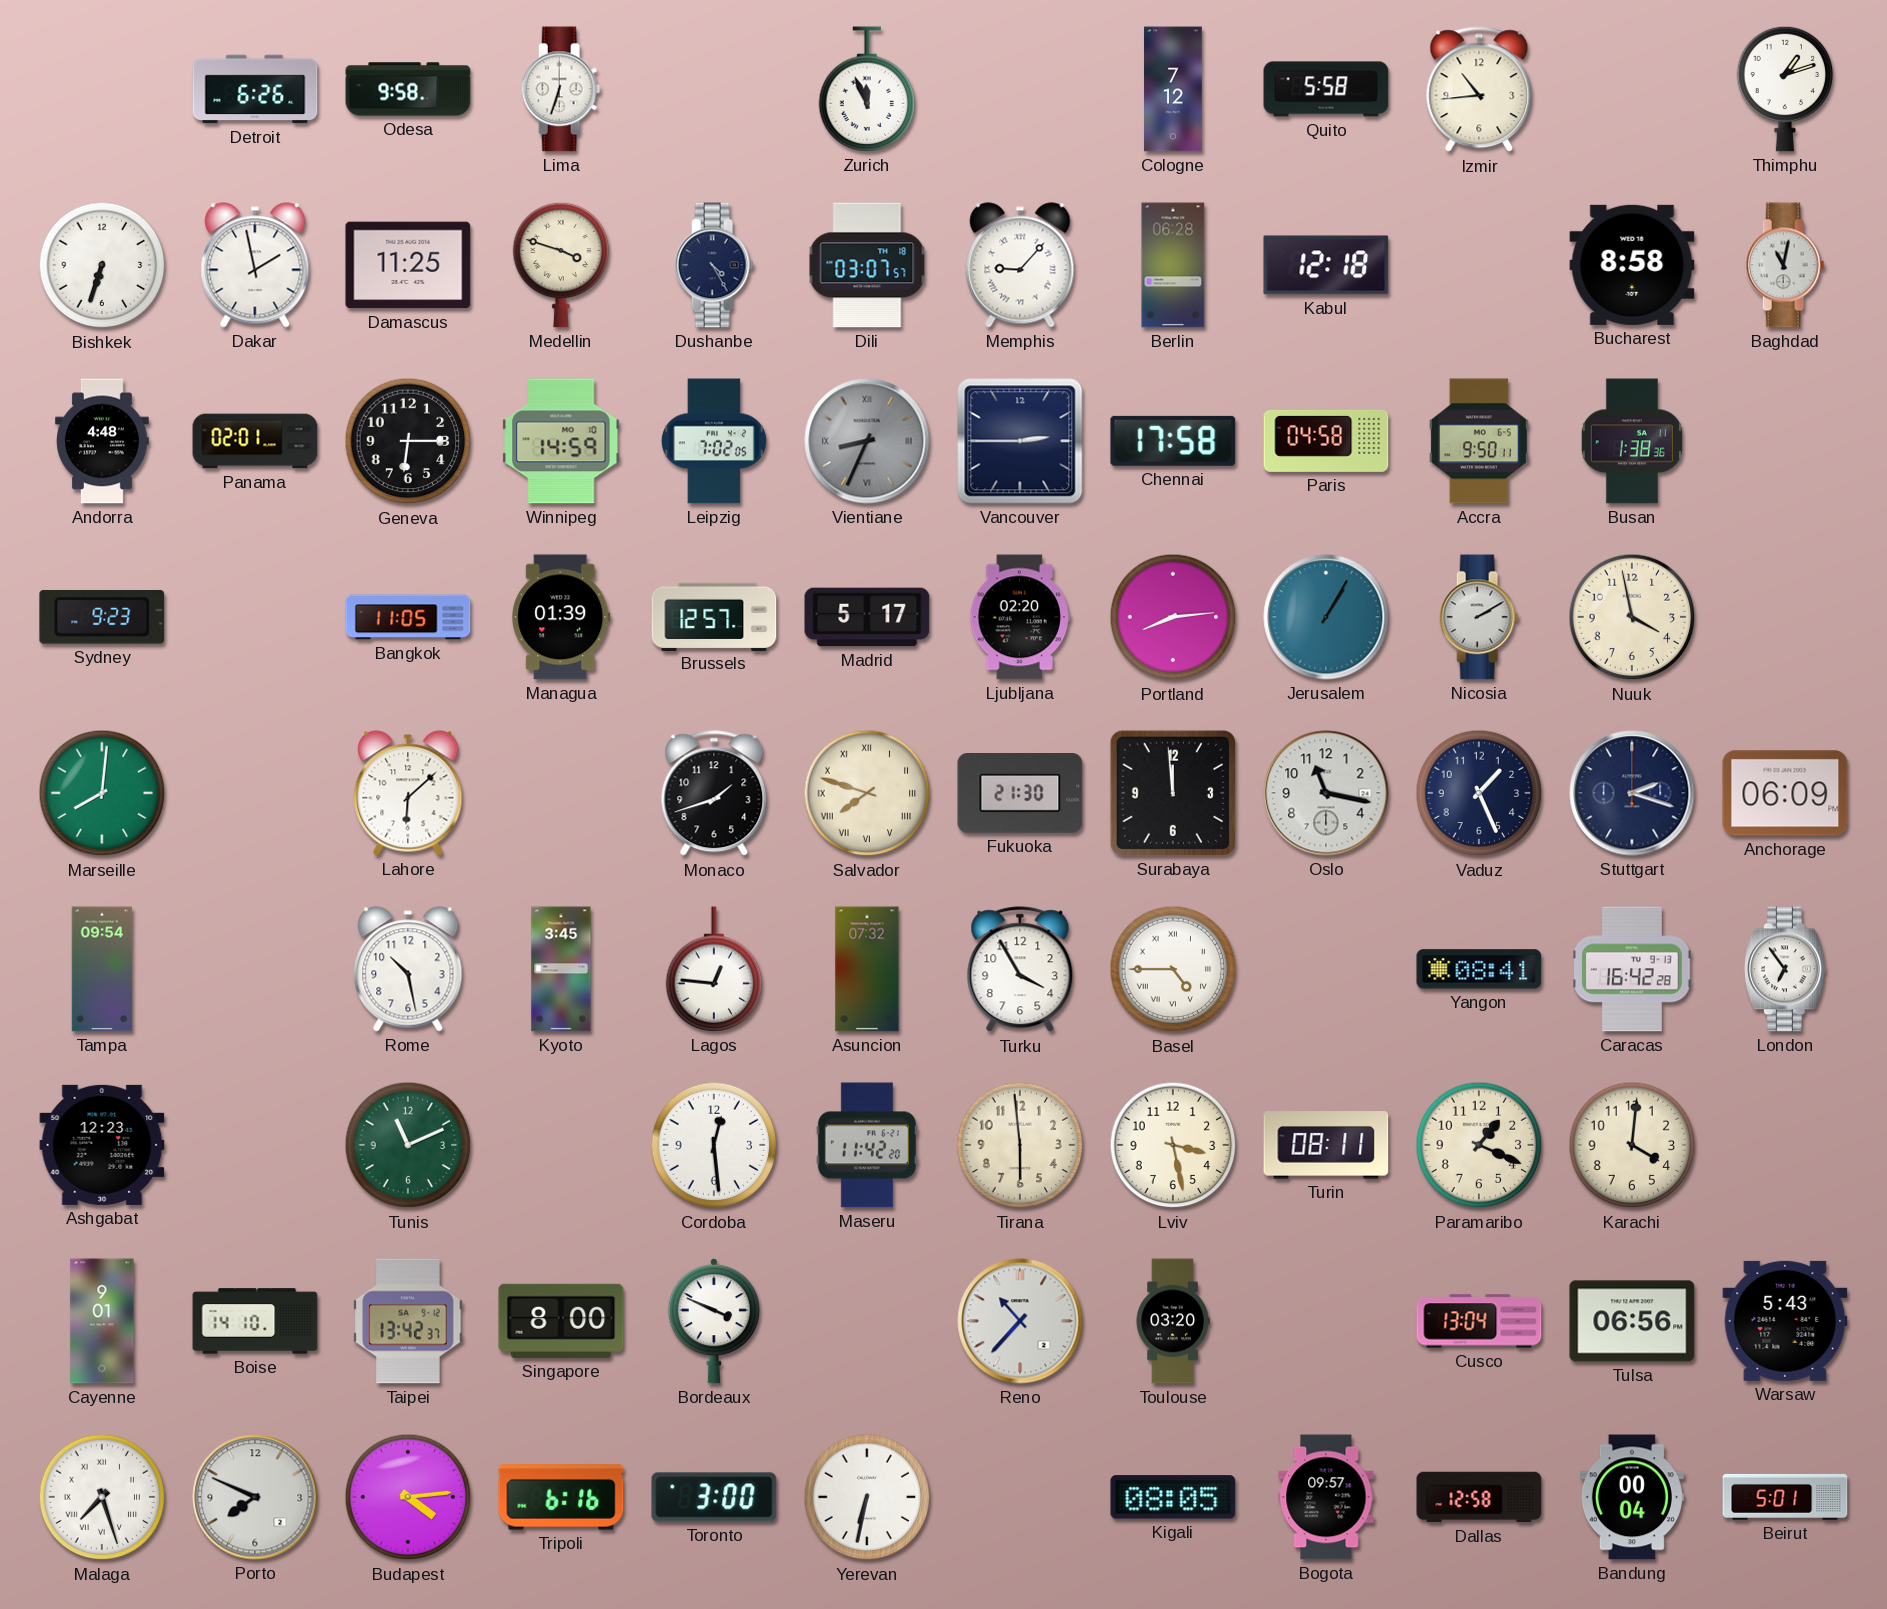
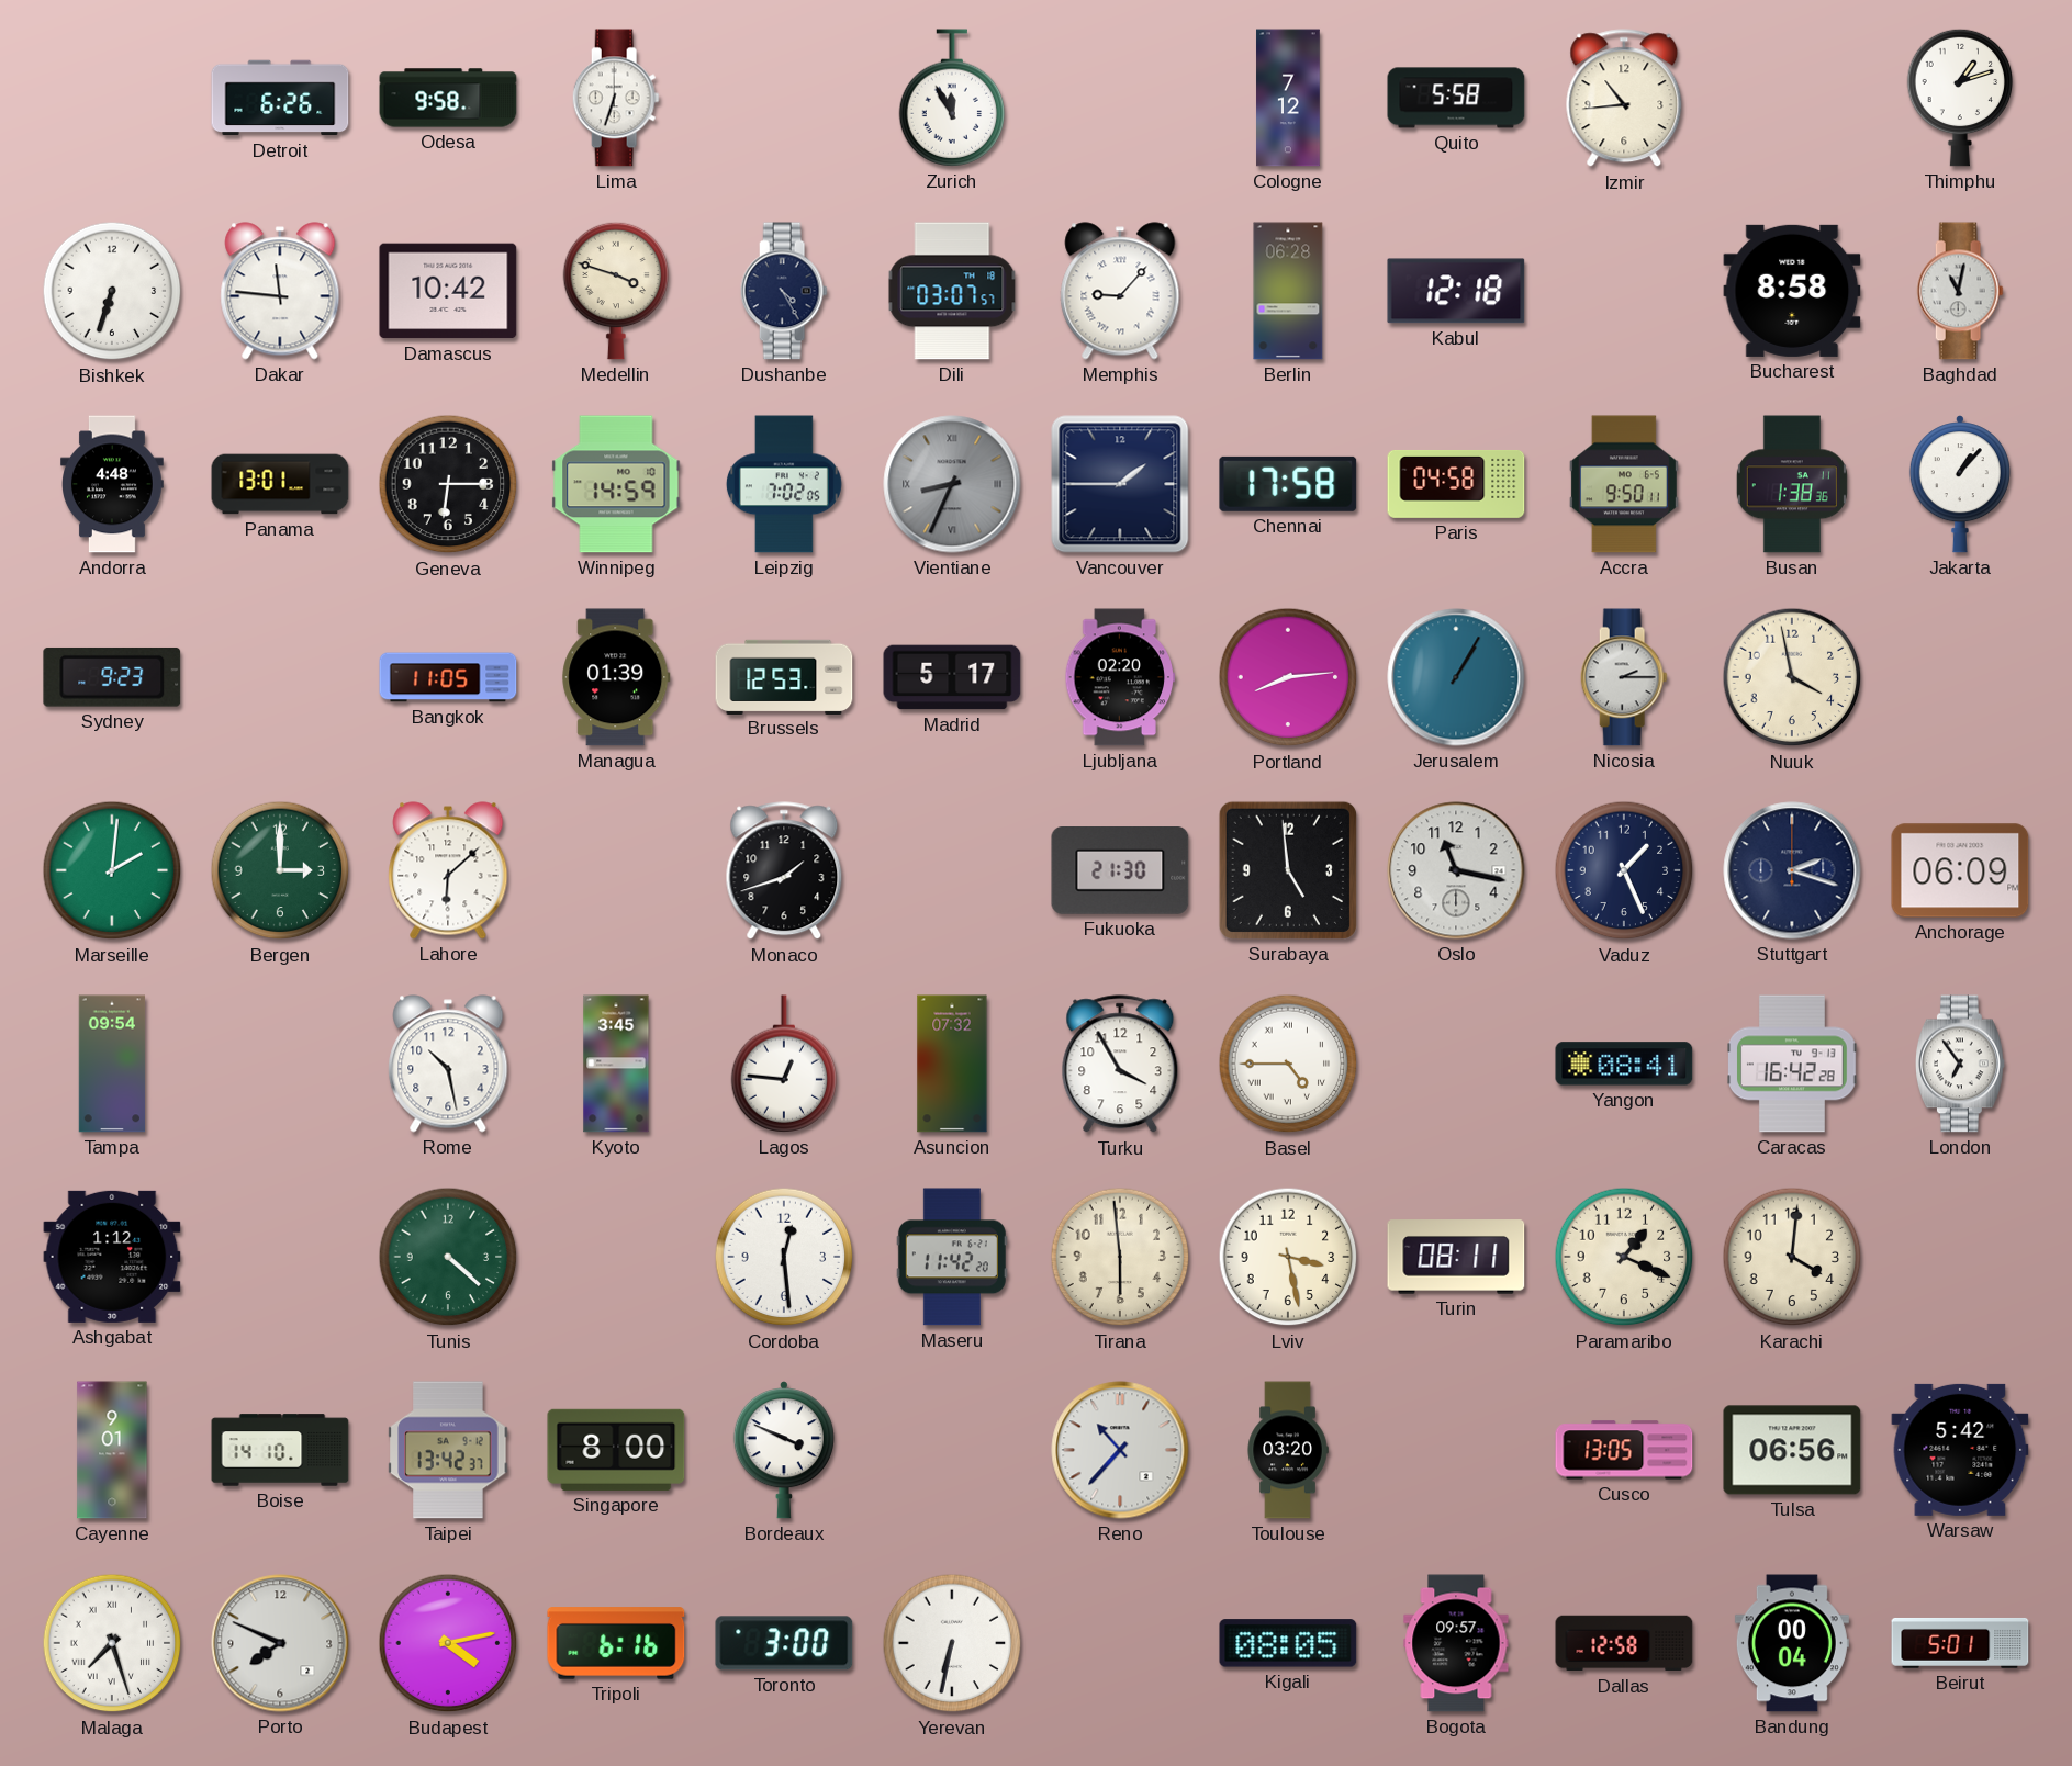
Zurich: 11:56 -> 11:55 (952, 98)
Dakar: 1:58 -> 11:46 (280, 291)
Damascus: 11:25 -> 10:42 (448, 291)
Panama: 02:01 -> 13:01 (280, 484)
Vancouver: 2:45 -> 1:45 (1120, 484)
Jakarta: none -> 1:07 (1960, 484)
Brussels: 12:57 -> 12:53 (784, 676)
Nicosia: 2:10 -> 2:15 (1624, 677)
Marseille: 8:01 -> 2:01 (112, 870)
Bergen: none -> 3:00 (280, 870)
Salvador: 7:48 -> none (867, 793)
Surabaya: 11:59 -> 4:59 (1288, 870)
Ashgabat: 12:23 -> 1:12 (112, 1257)
Tunis: 11:11 -> 4:22 (448, 1257)
Cusco: 13:04 -> 13:05 (1624, 1450)
Warsaw: 5:43 -> 5:42 (1960, 1450)
Budapest: 4:14 -> 4:13 (448, 1643)
